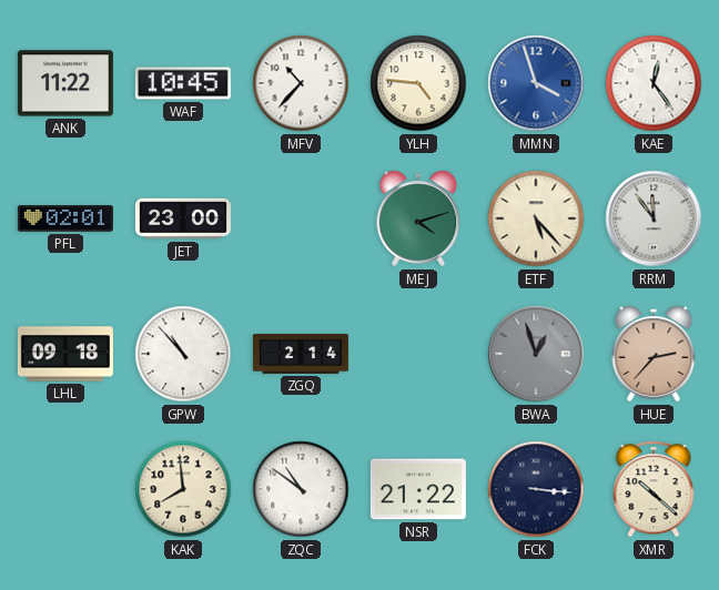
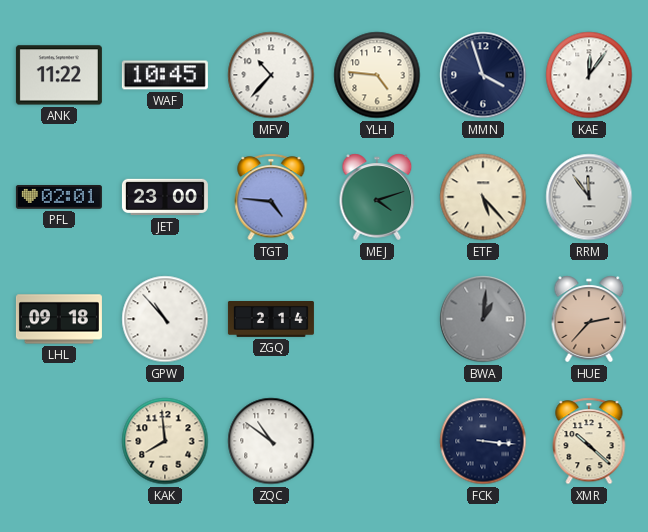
MMN dial: blue -> navy (483, 75)
KAE: 12:24 -> 12:06 (589, 75)
TGT: none -> 4:46 (271, 197)
BWA: 12:57 -> 1:01 (483, 319)
NSR: 21:22 -> none (418, 489)
